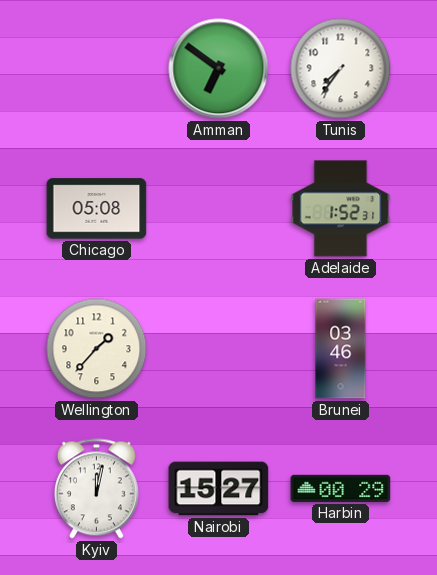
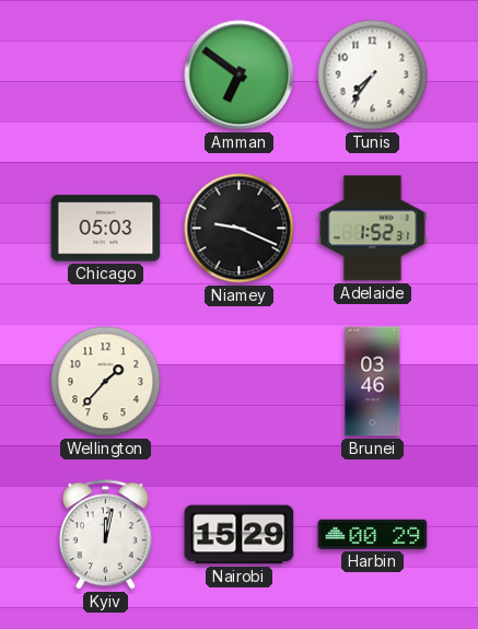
Chicago: 05:08 -> 05:03 (106, 229)
Niamey: none -> 9:19 (240, 229)
Nairobi: 15:27 -> 15:29 (240, 535)
